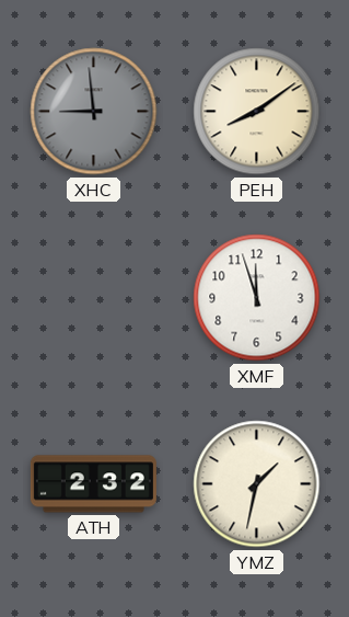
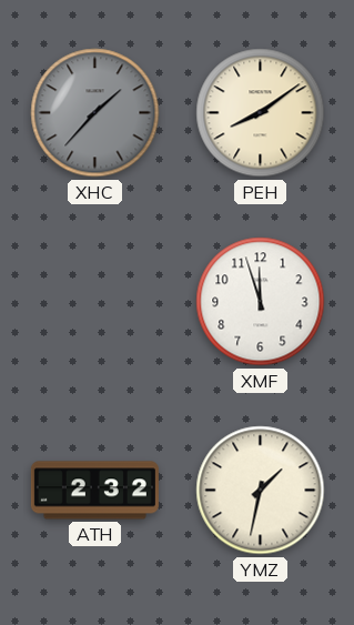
XHC: 8:59 -> 1:37 (95, 113)
